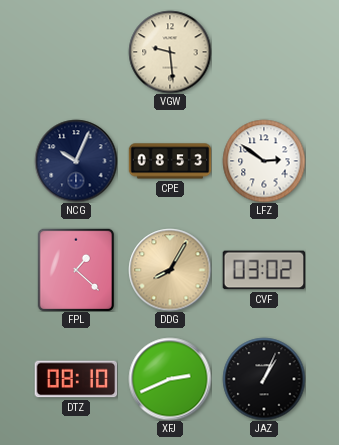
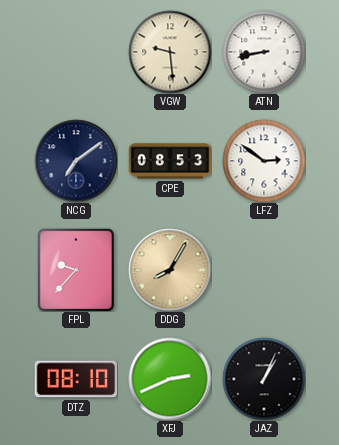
ATN: none -> 8:43 (264, 52)
NCG: 10:04 -> 7:09 (76, 161)
FPL: 1:22 -> 9:37 (75, 270)
CVF: 03:02 -> none (264, 270)
